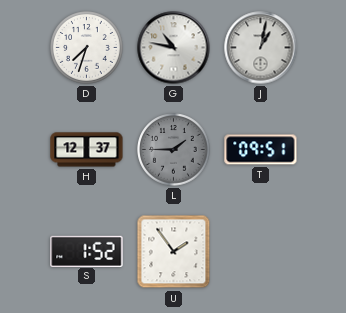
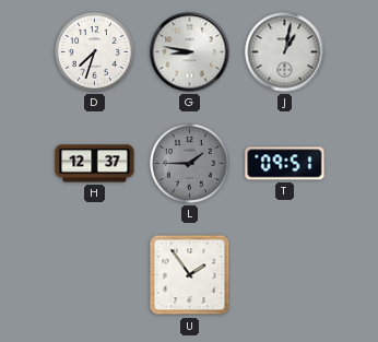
G: 10:47 -> 8:47 (190, 52)
S: 1:52 -> none (87, 251)
